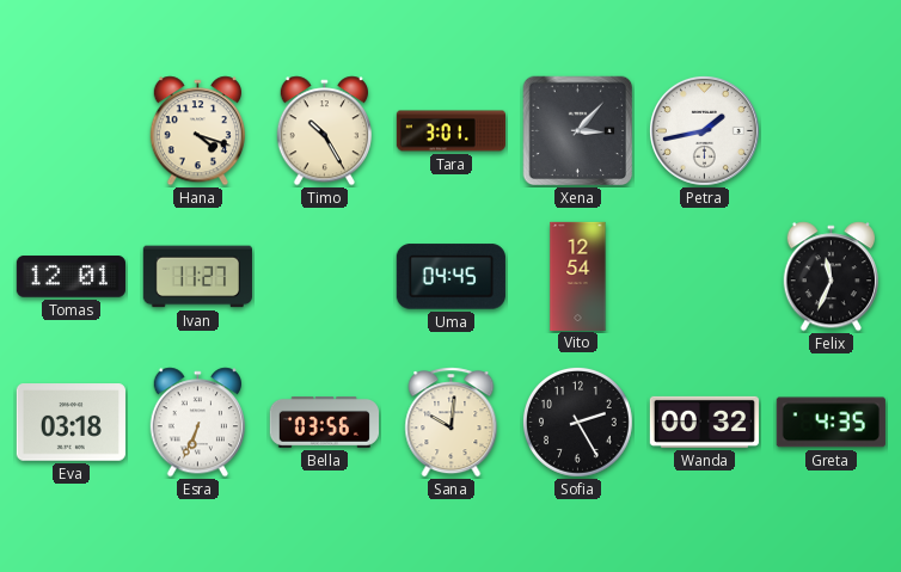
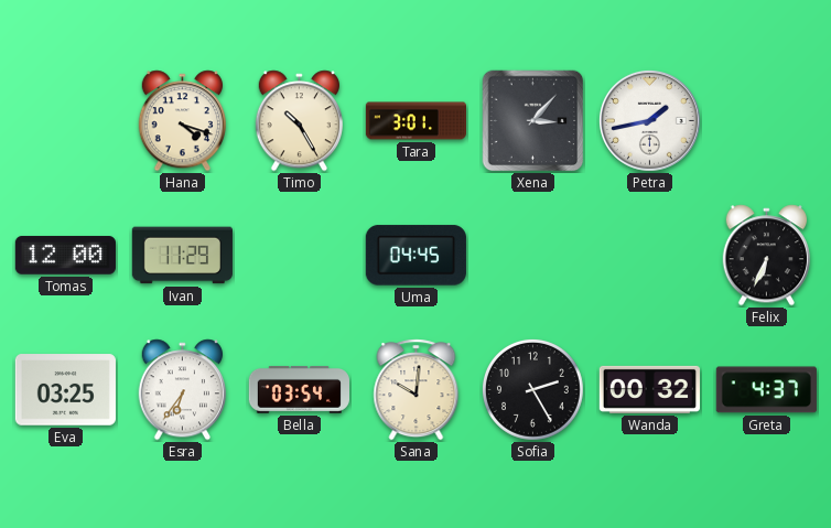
Tomas: 12:01 -> 12:00 (65, 256)
Ivan: 11:27 -> 11:29 (182, 256)
Vito: 12:54 -> none (578, 276)
Felix: 11:34 -> 6:34 (766, 256)
Eva: 03:18 -> 03:25 (65, 390)
Esra: 6:34 -> 6:36 (182, 390)
Bella: 03:56 -> 03:54 (299, 390)
Greta: 4:35 -> 4:37 (766, 390)
